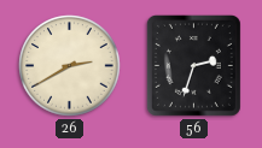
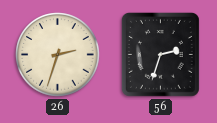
26: 2:40 -> 2:33 (58, 55)
